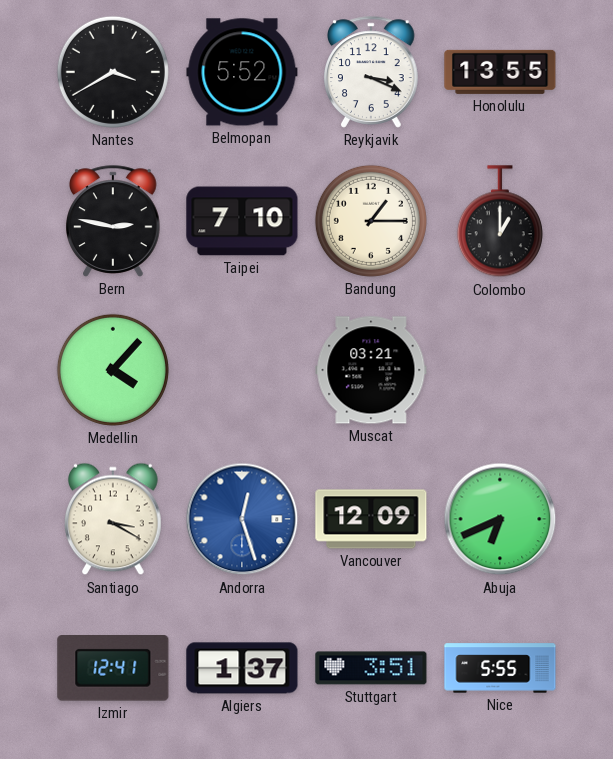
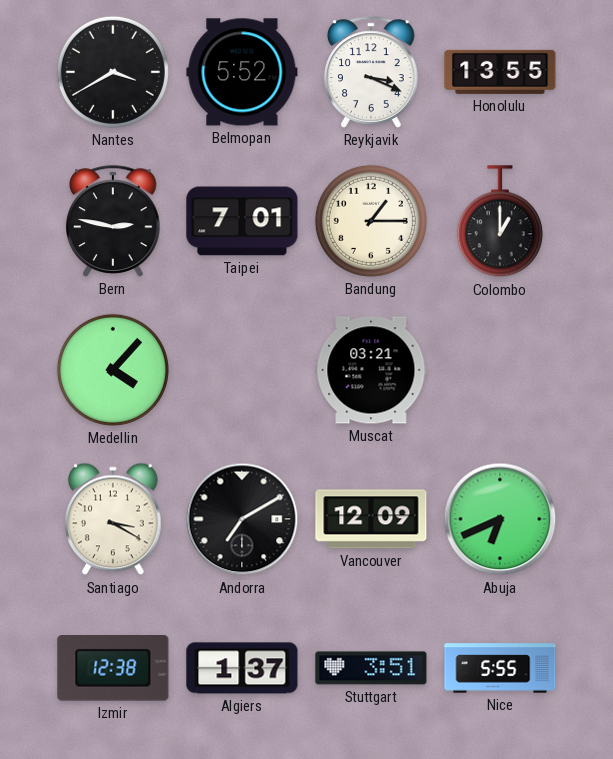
Taipei: 7:10 -> 7:01 (242, 221)
Andorra: 12:27 -> 7:10 (242, 519)
Andorra dial: blue -> black (242, 519)
Izmir: 12:41 -> 12:38 (113, 669)
